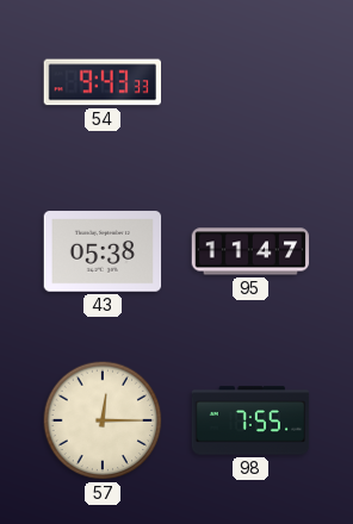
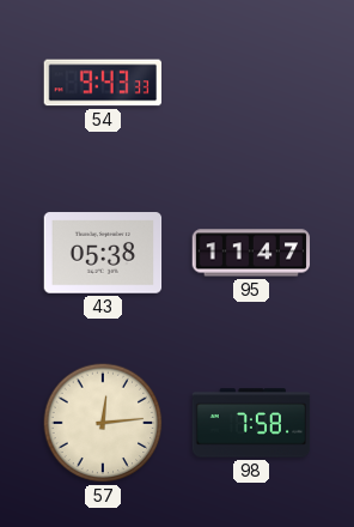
57: 12:15 -> 12:14 (103, 423)
98: 7:55 -> 7:58 (251, 423)
